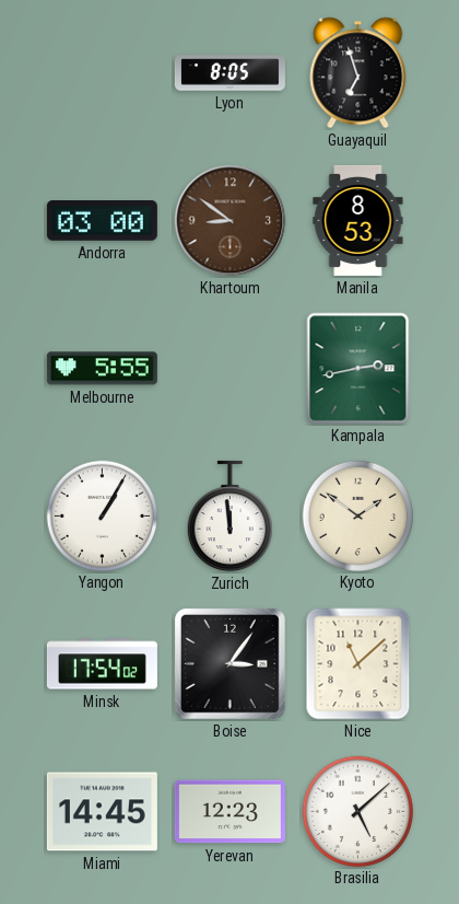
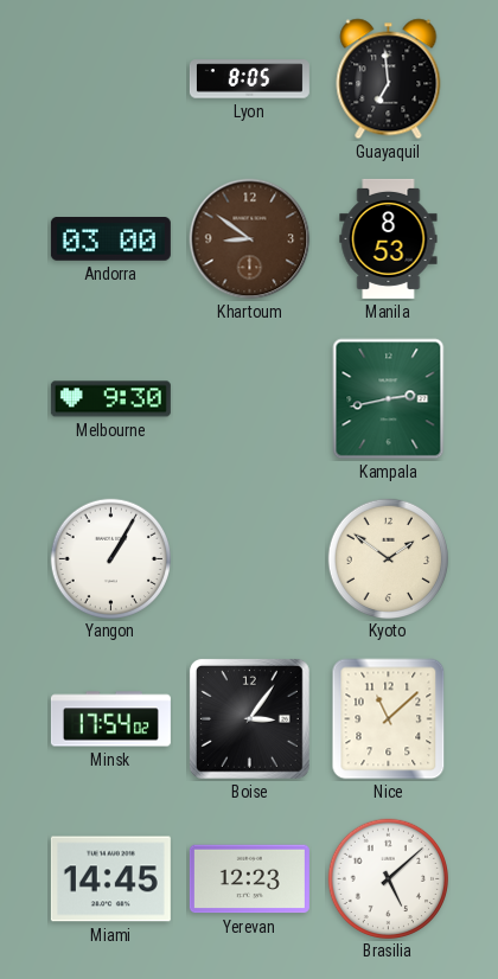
Guayaquil: 6:57 -> 6:59 (389, 79)
Melbourne: 5:55 -> 9:30 (110, 399)
Zurich: 11:59 -> none (229, 517)
